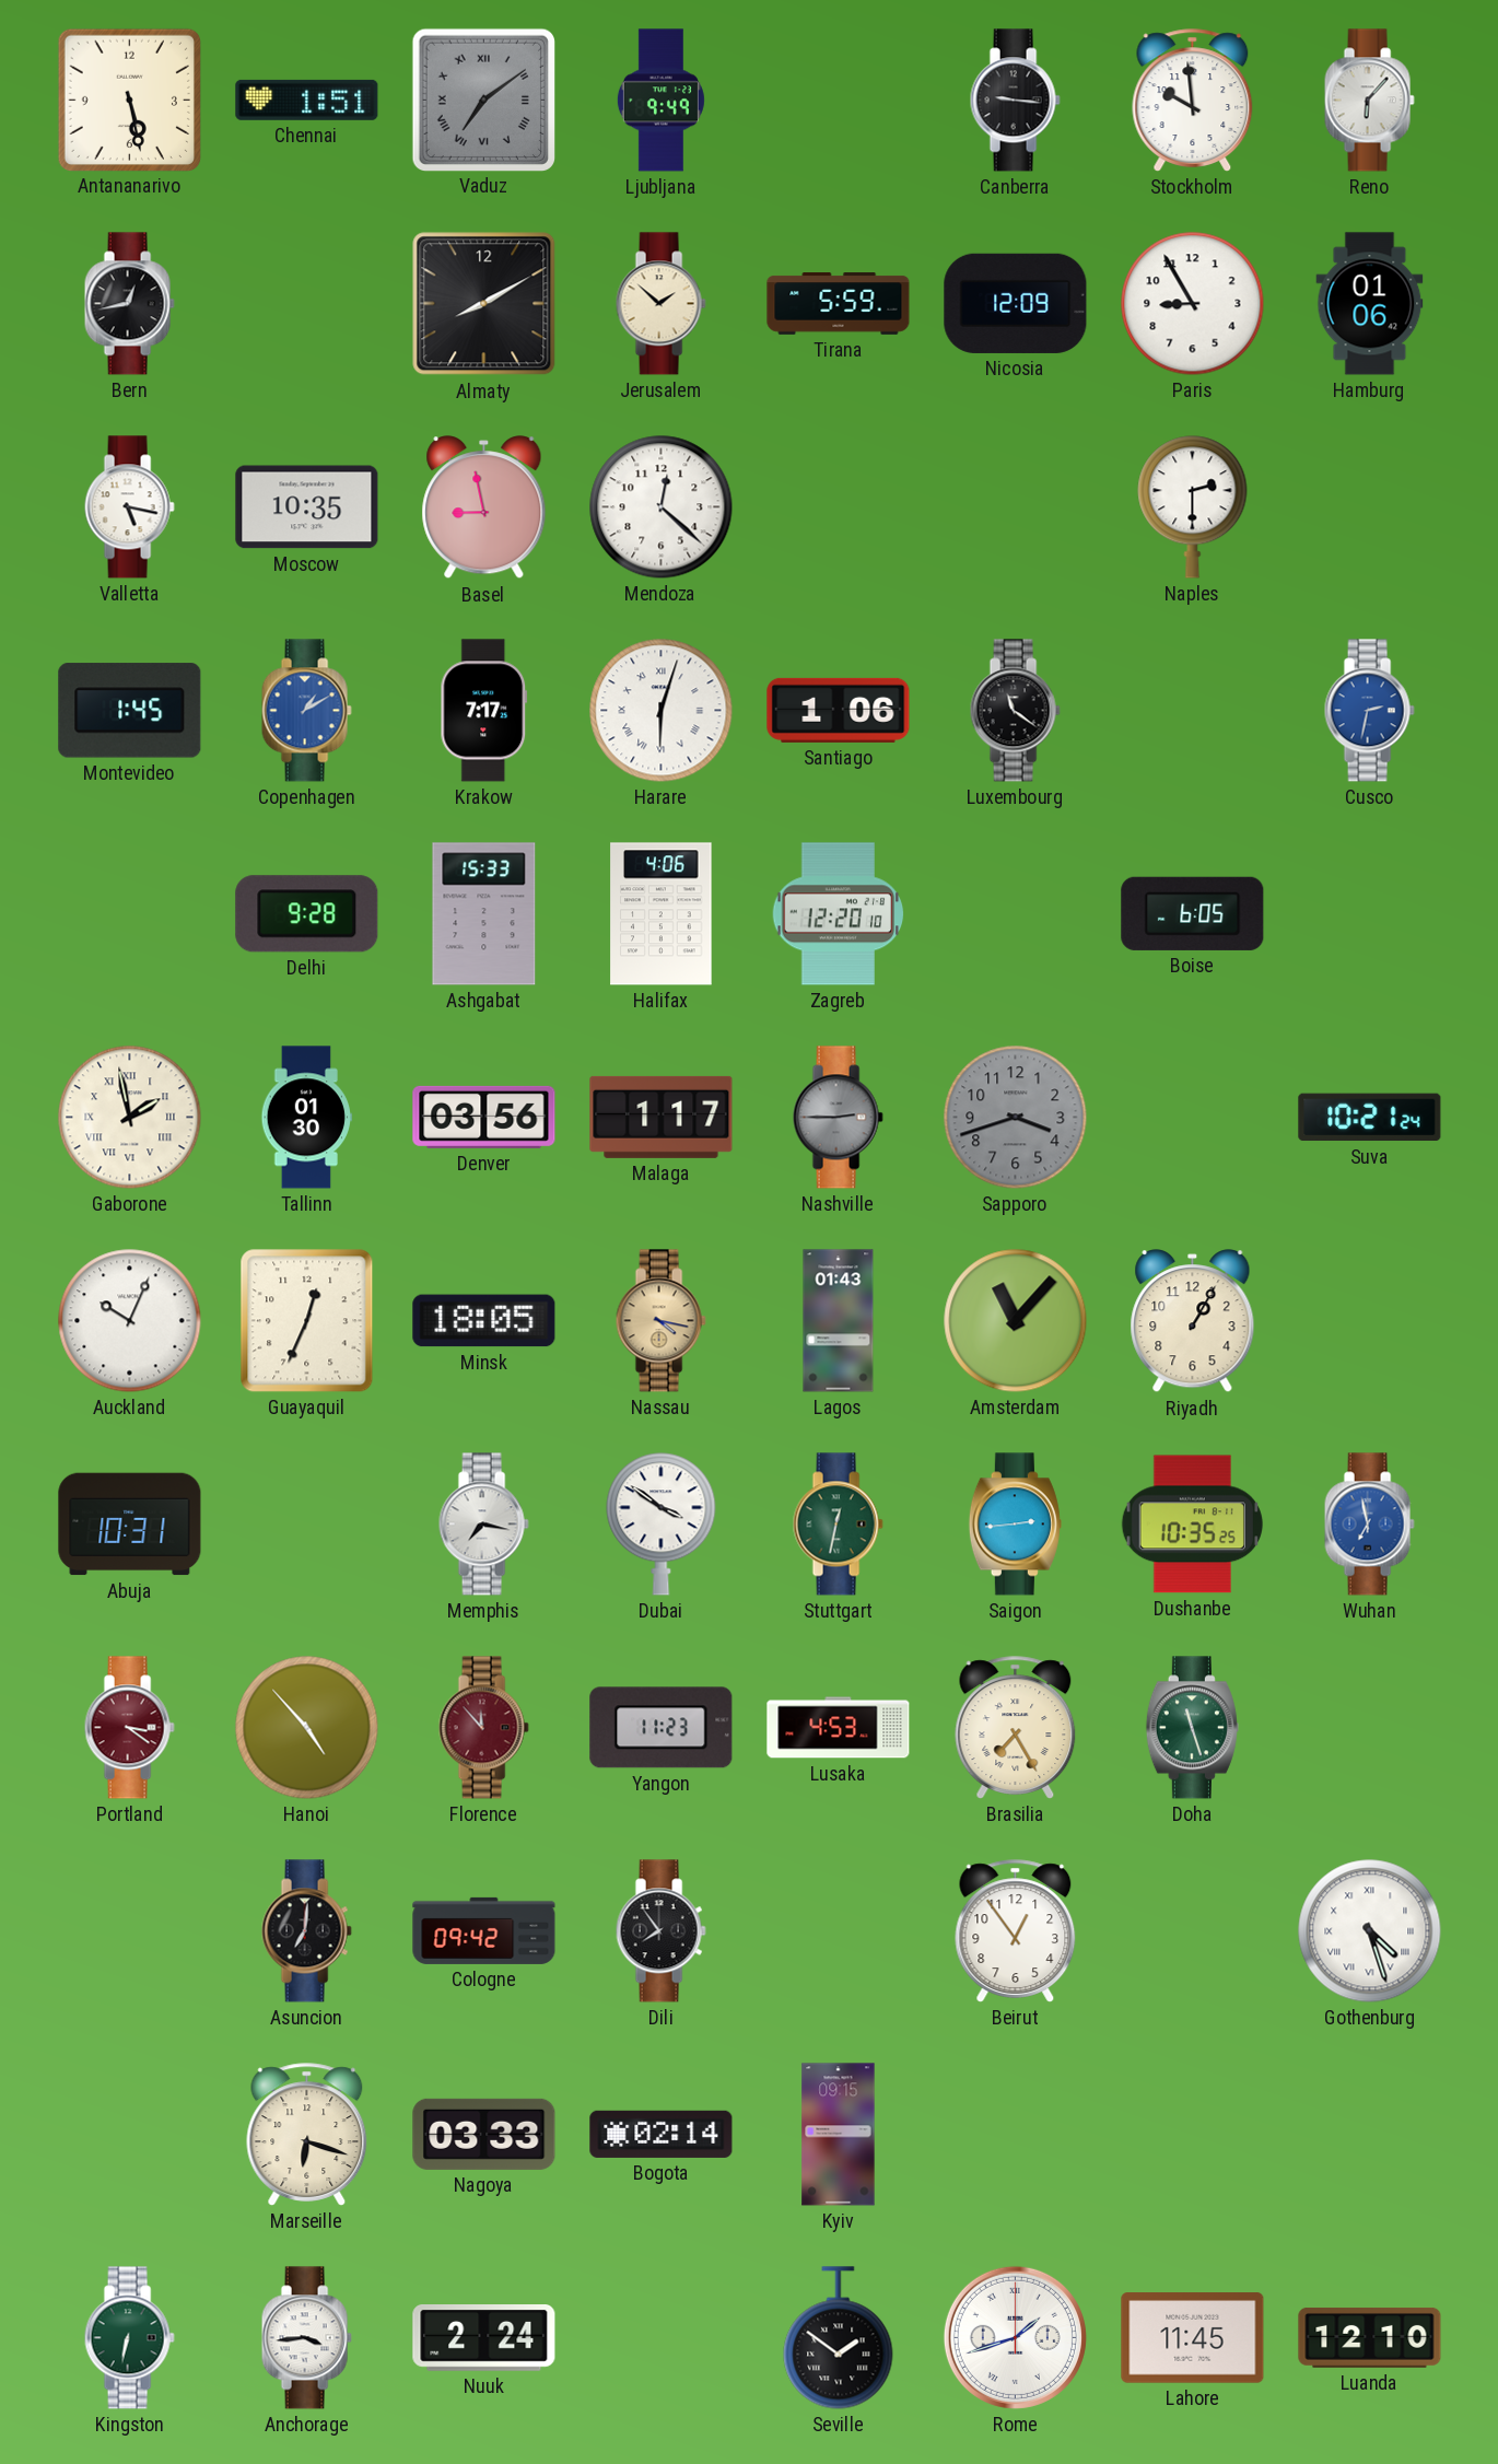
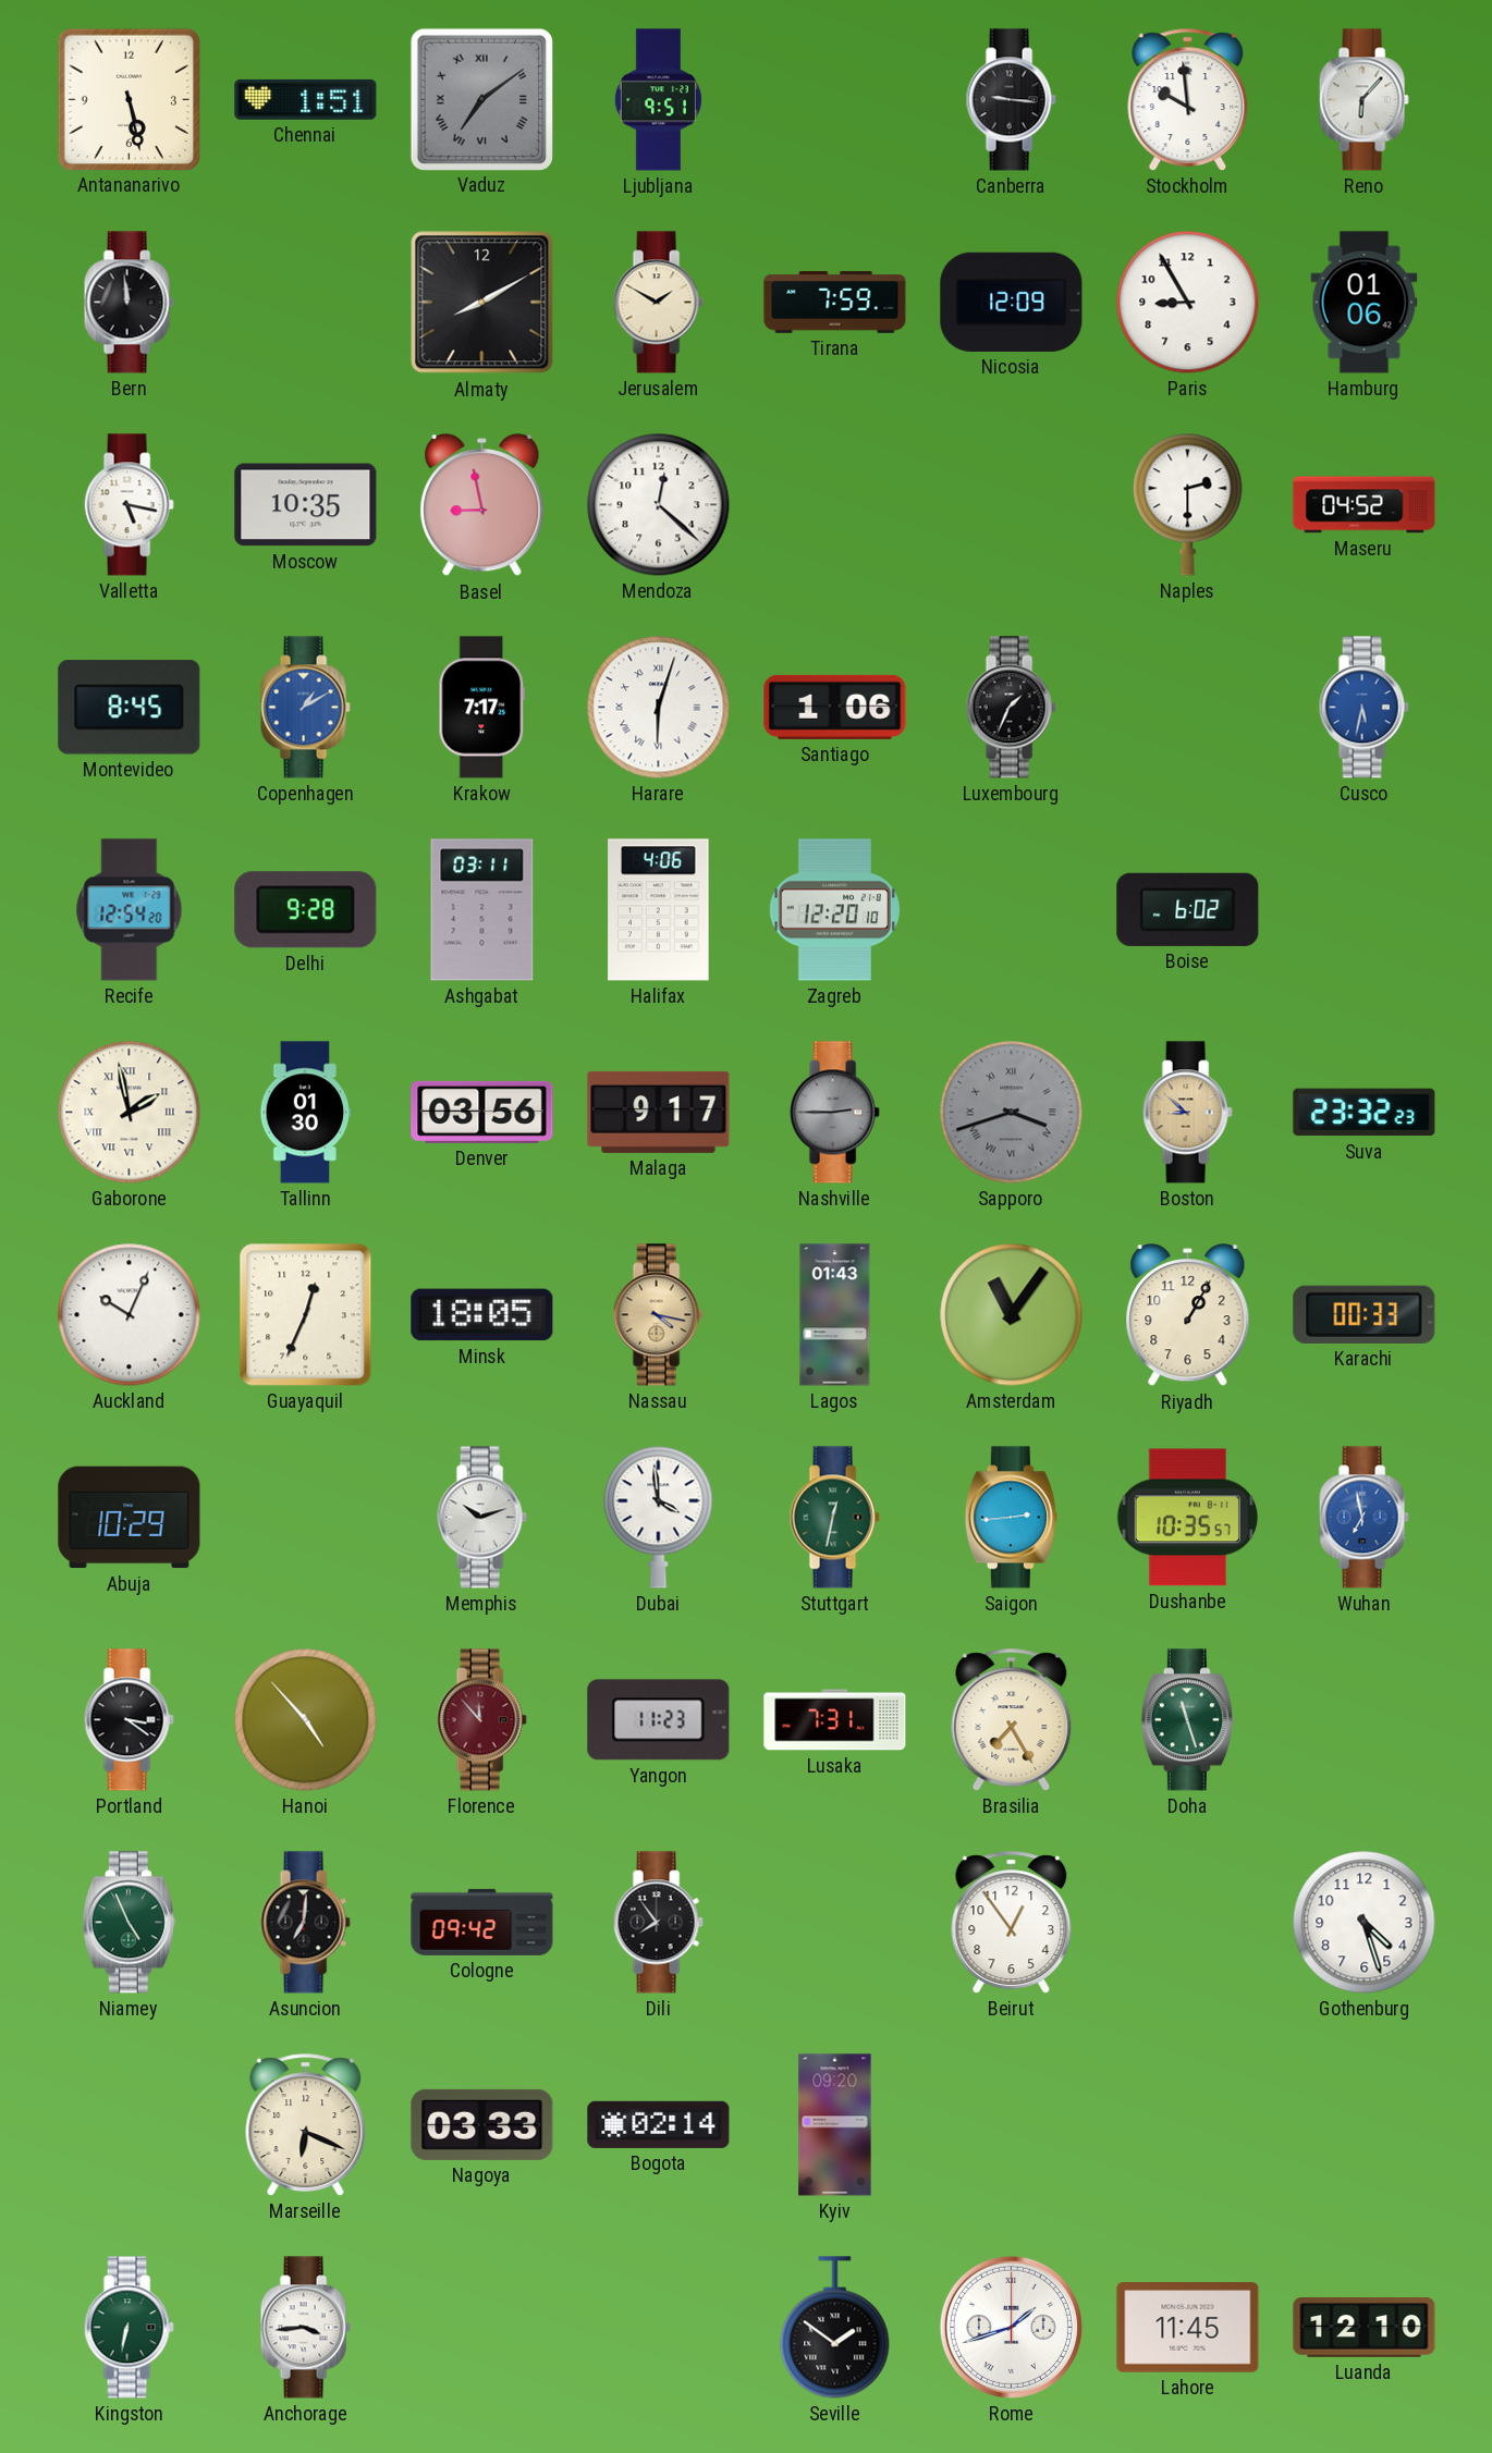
Ljubljana: 9:49 -> 9:51 (658, 100)
Bern: 12:43 -> 11:59 (129, 303)
Jerusalem: 1:52 -> 1:50 (658, 303)
Tirana: 5:59 -> 7:59 (835, 303)
Maseru: none -> 04:52 (1365, 505)
Montevideo: 1:45 -> 8:45 (130, 708)
Luxembourg: 11:21 -> 1:34 (1011, 708)
Cusco: 2:32 -> 5:32 (1363, 708)
Recife: none -> 12:54 (130, 910)
Ashgabat: 15:33 -> 03:11 (482, 910)
Boise: 6:05 -> 6:02 (1188, 909)
Malaga: 1:17 -> 9:17 (659, 1112)
Sapporo numerals: Arabic -> Roman (1012, 1113)
Boston: none -> 8:52 (1187, 1113)
Suva: 10:21 -> 23:32 (1365, 1113)
Amsterdam: 11:07 -> 11:06 (1012, 1315)
Karachi: none -> 00:33 (1365, 1314)
Abuja: 10:31 -> 10:29 (130, 1518)
Memphis: 7:17 -> 10:12 (481, 1518)
Dubai: 3:51 -> 3:59 (659, 1518)
Dushanbe: 10:35:25 -> 10:35:57 (1187, 1518)
Portland dial: burgundy -> black (129, 1720)
Lusaka: 4:53 -> 7:31 (835, 1720)
Niamey: none -> 4:56 (129, 1923)
Gothenburg numerals: Roman -> Arabic (1365, 1923)
Marseille: 6:18 -> 6:19 (306, 2125)
Kyiv: 09:15 -> 09:20 (835, 2125)
Nuuk: 2:24 -> none (484, 2338)
